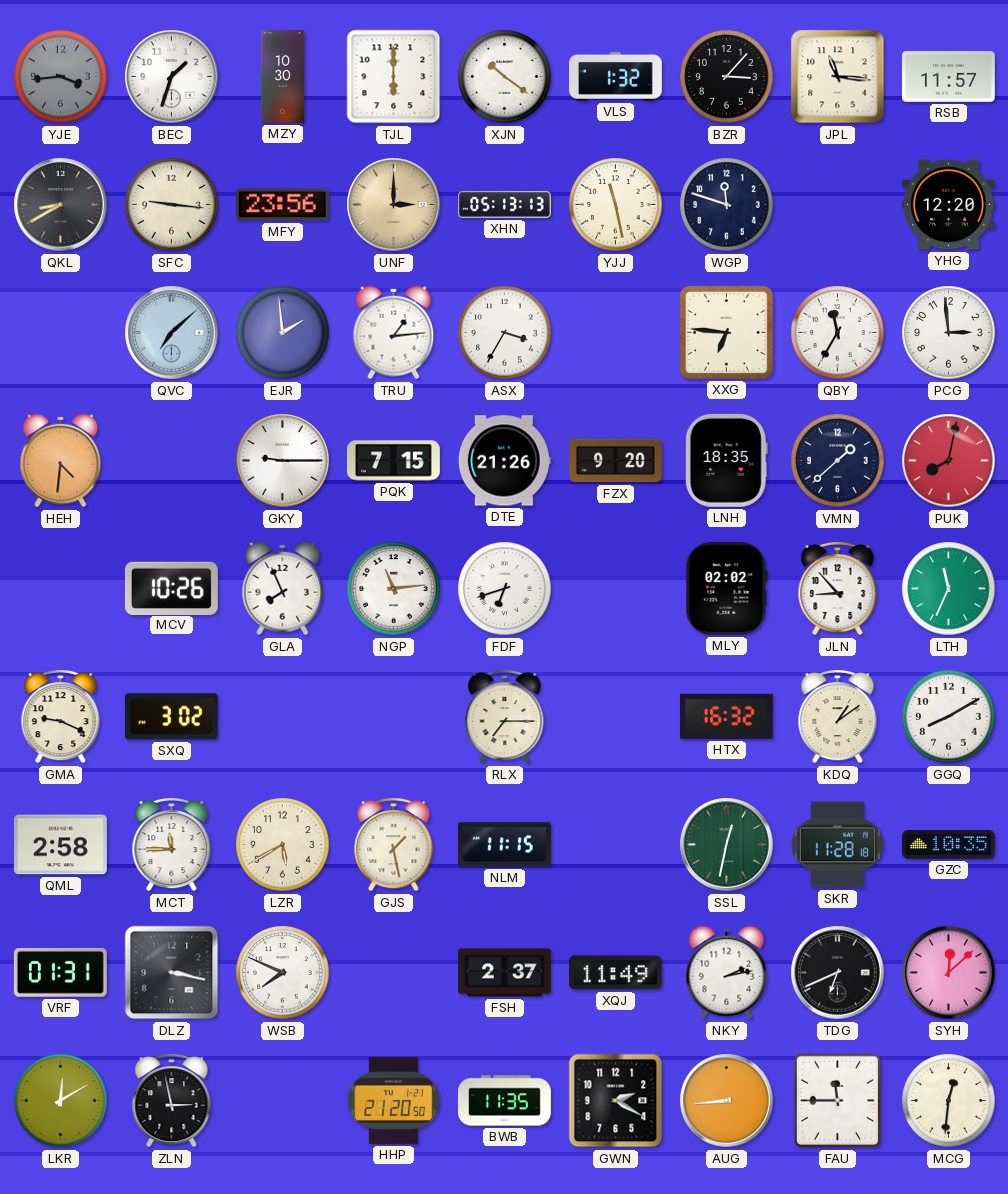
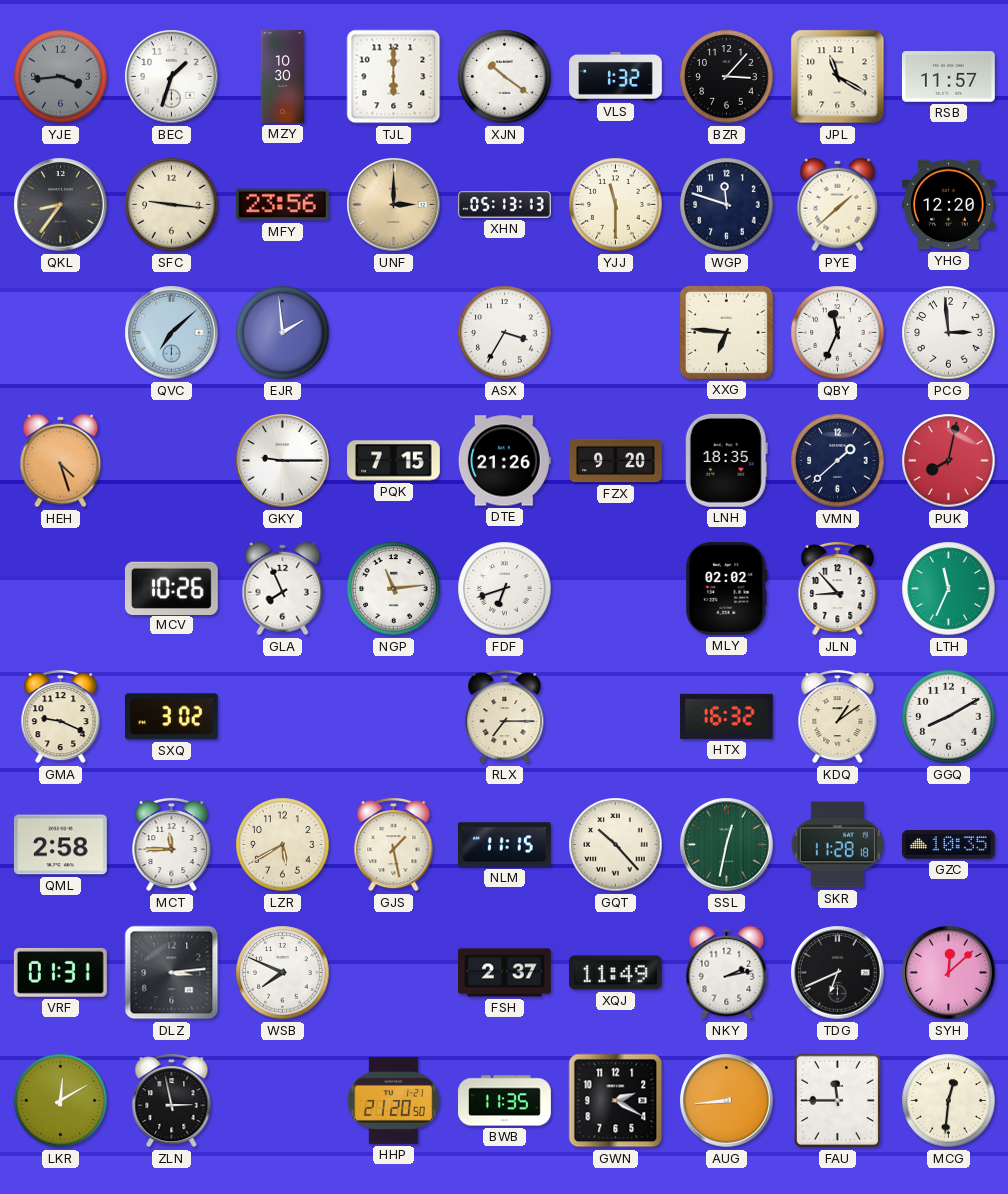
JPL: 11:16 -> 11:20 (838, 77)
QKL: 8:40 -> 8:36 (61, 205)
YJJ: 11:28 -> 11:30 (616, 205)
PYE: none -> 1:38 (838, 205)
TRU: 1:14 -> none (394, 333)
QBY: 11:35 -> 11:34 (838, 333)
HEH: 4:31 -> 4:27 (61, 461)
GQT: none -> 10:23 (616, 845)
DLZ: 3:17 -> 3:14 (172, 973)
